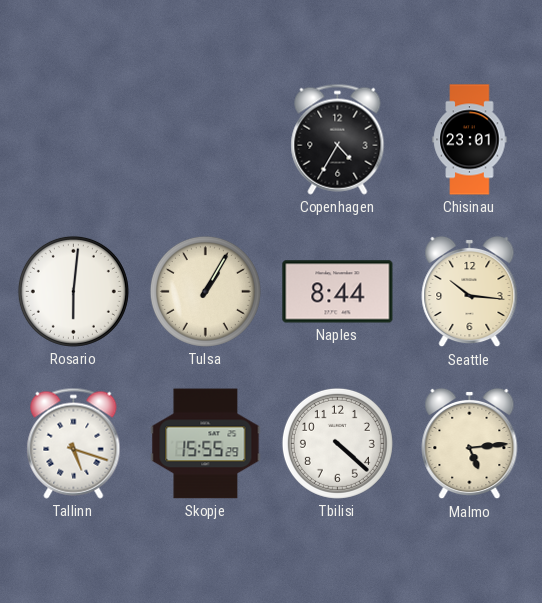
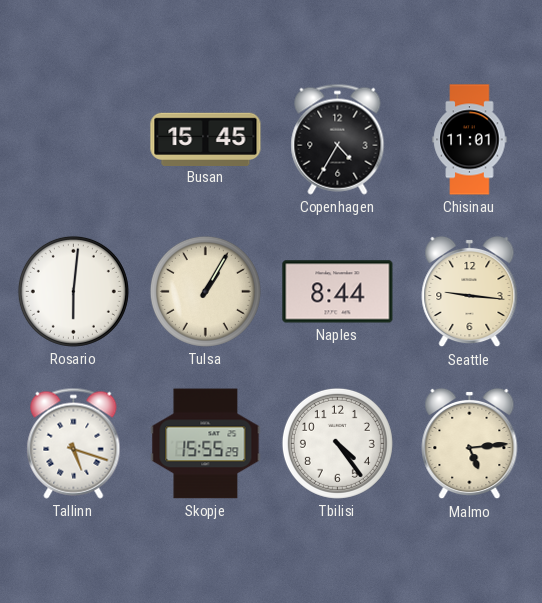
Busan: none -> 15:45 (206, 139)
Chisinau: 23:01 -> 11:01 (470, 140)
Seattle: 10:16 -> 9:16 (470, 292)
Tbilisi: 4:22 -> 4:24 (337, 443)
